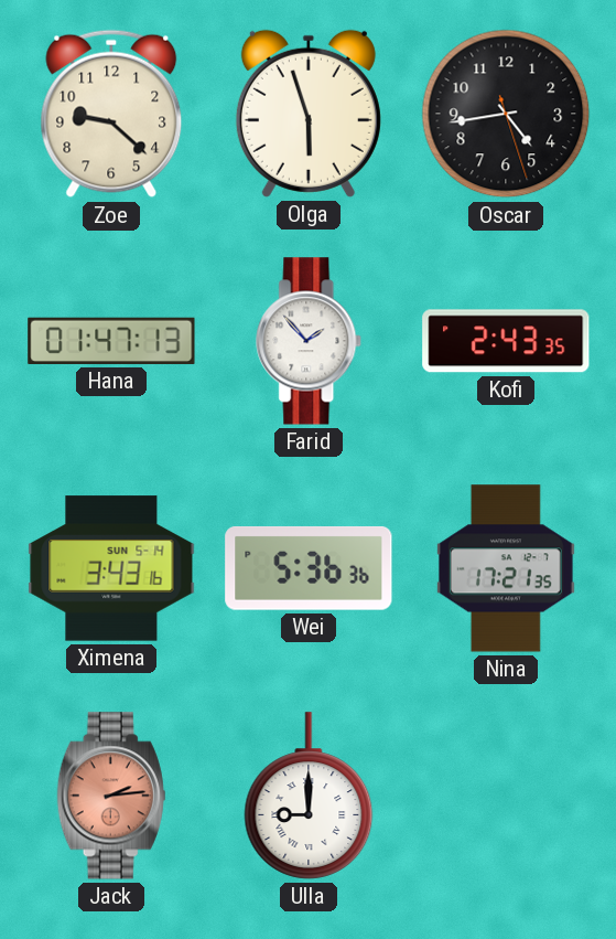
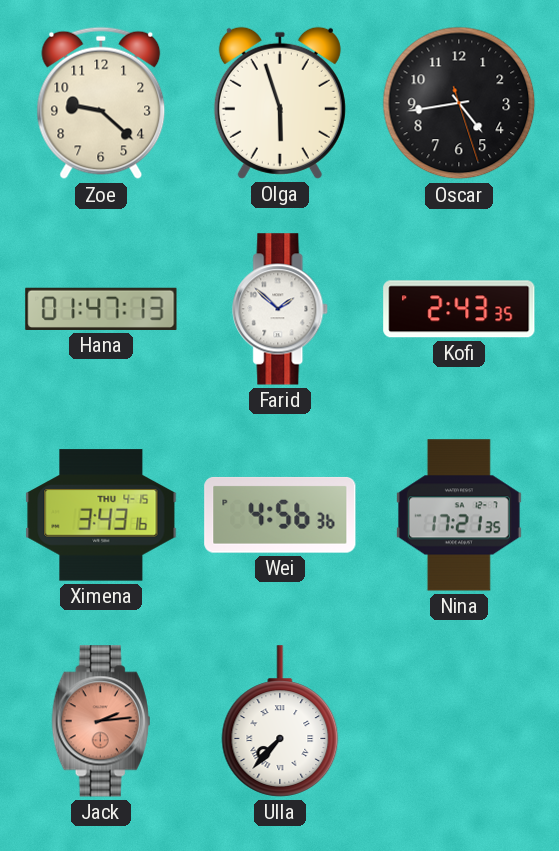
Farid: 1:53 -> 1:52 (281, 309)
Ximena date: SUN 5-14 -> THU 4-15 (101, 515)
Wei: 5:36 -> 4:56 (280, 515)
Ulla: 9:00 -> 7:37 (280, 721)
